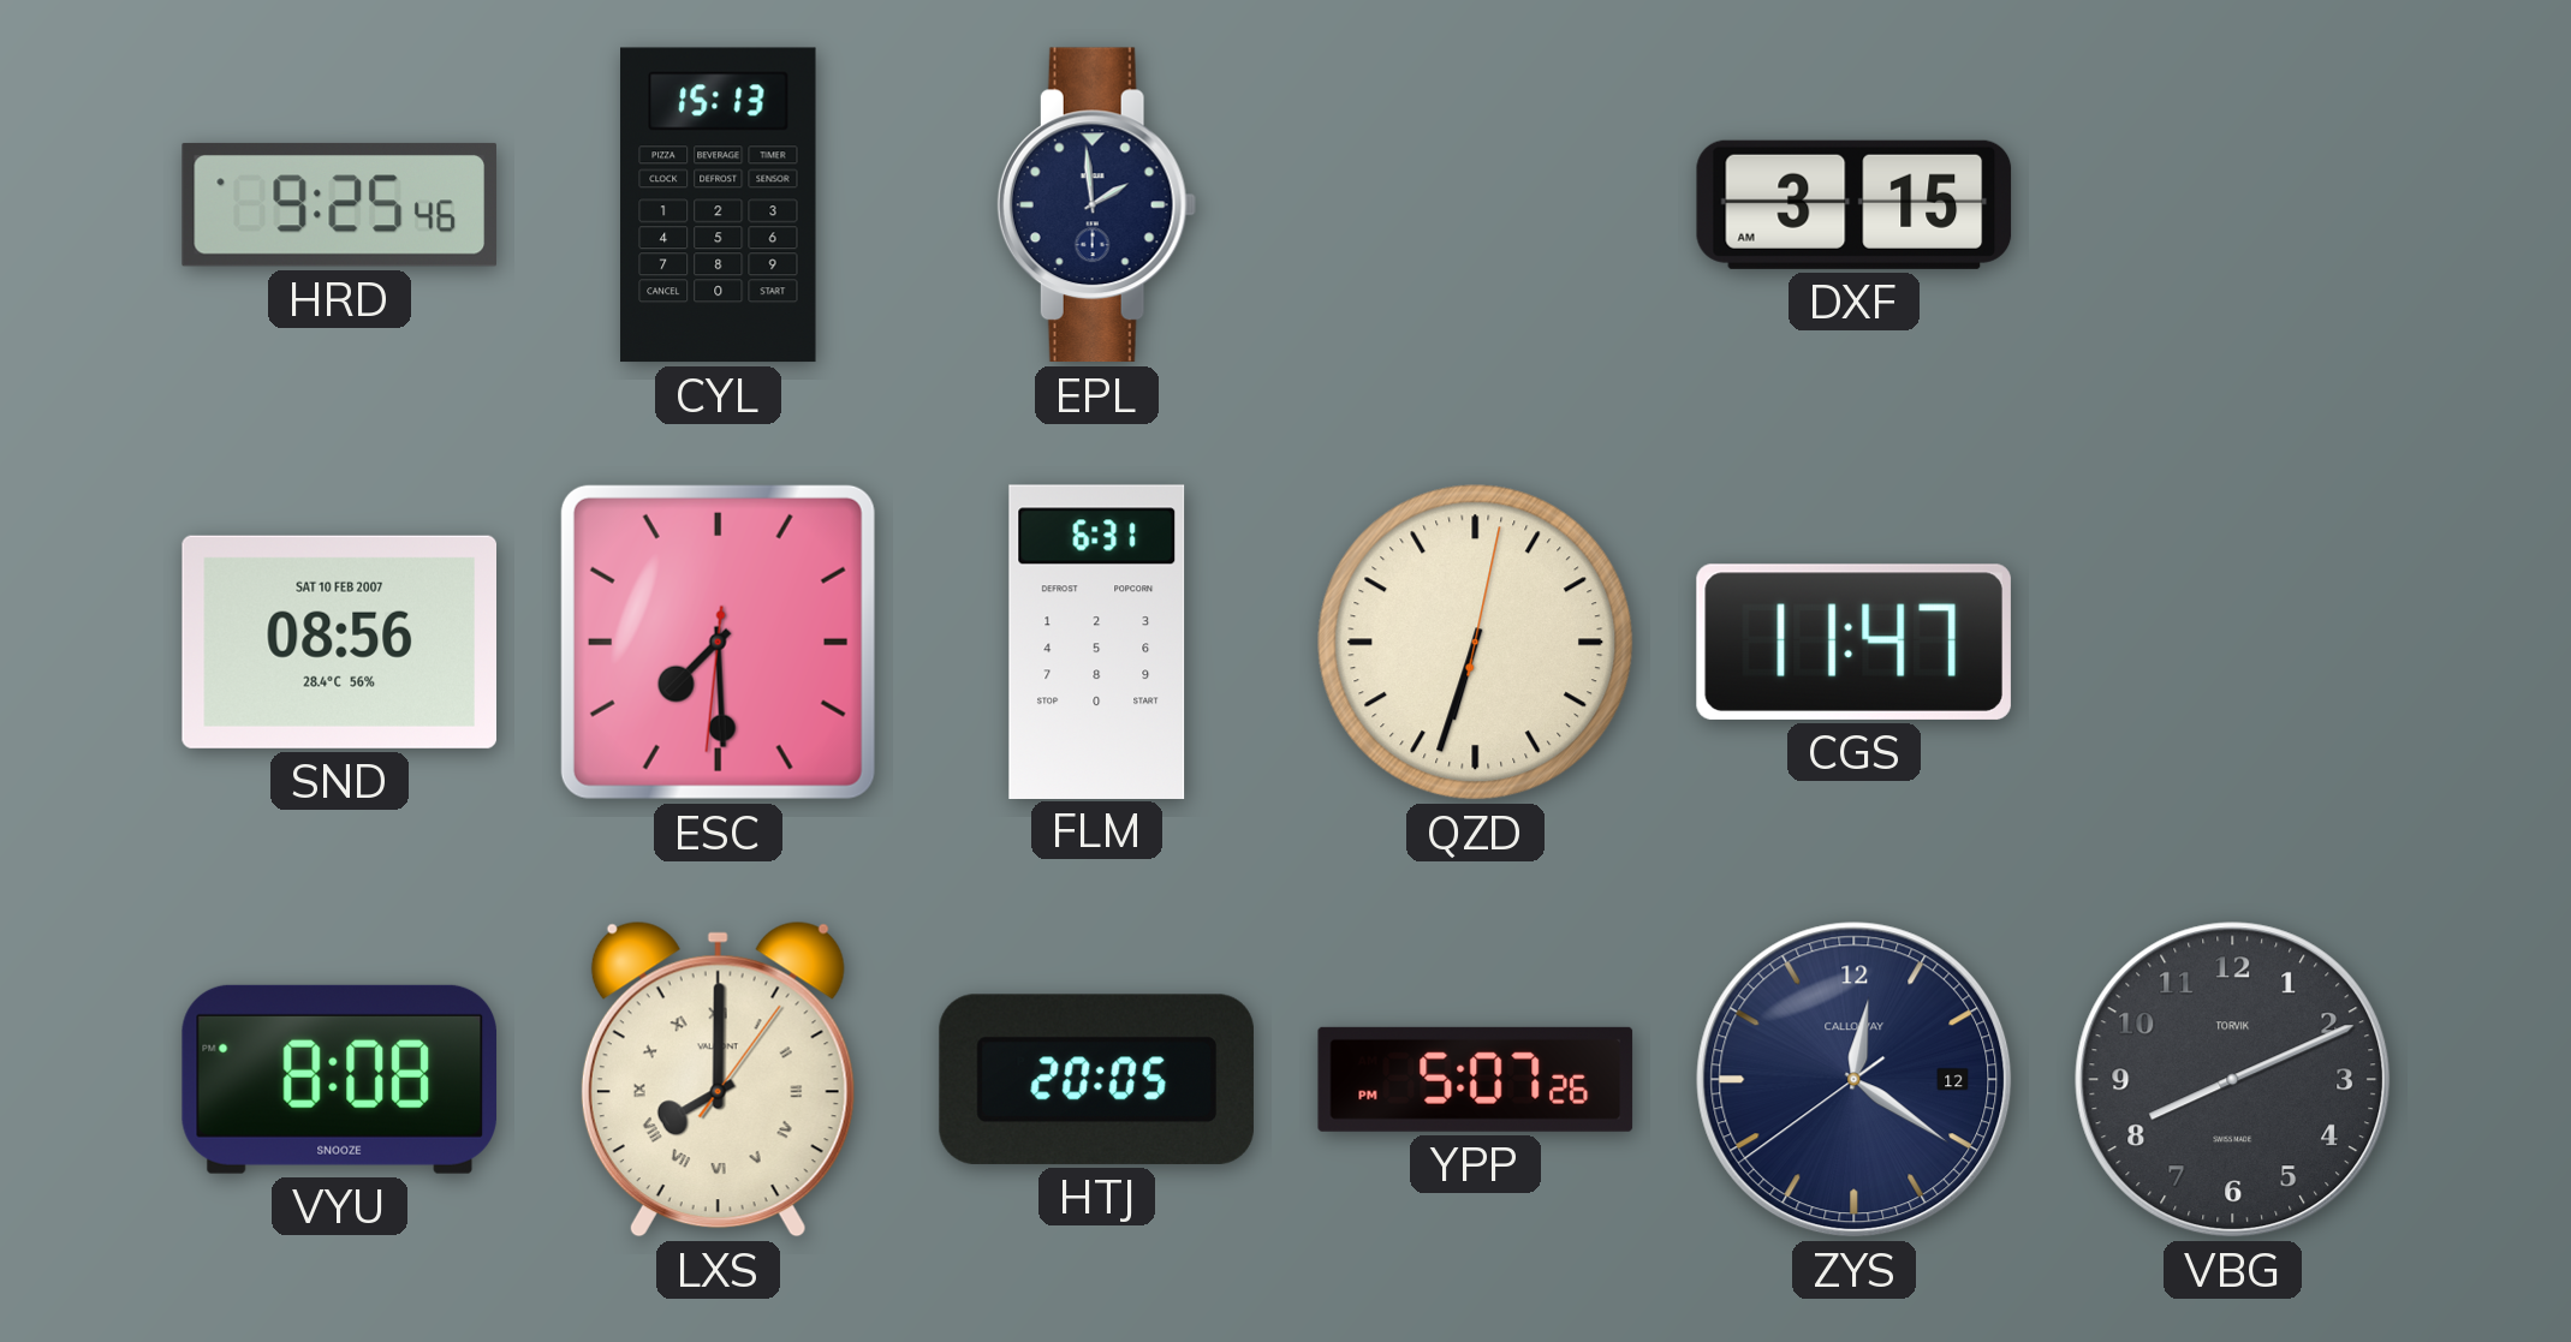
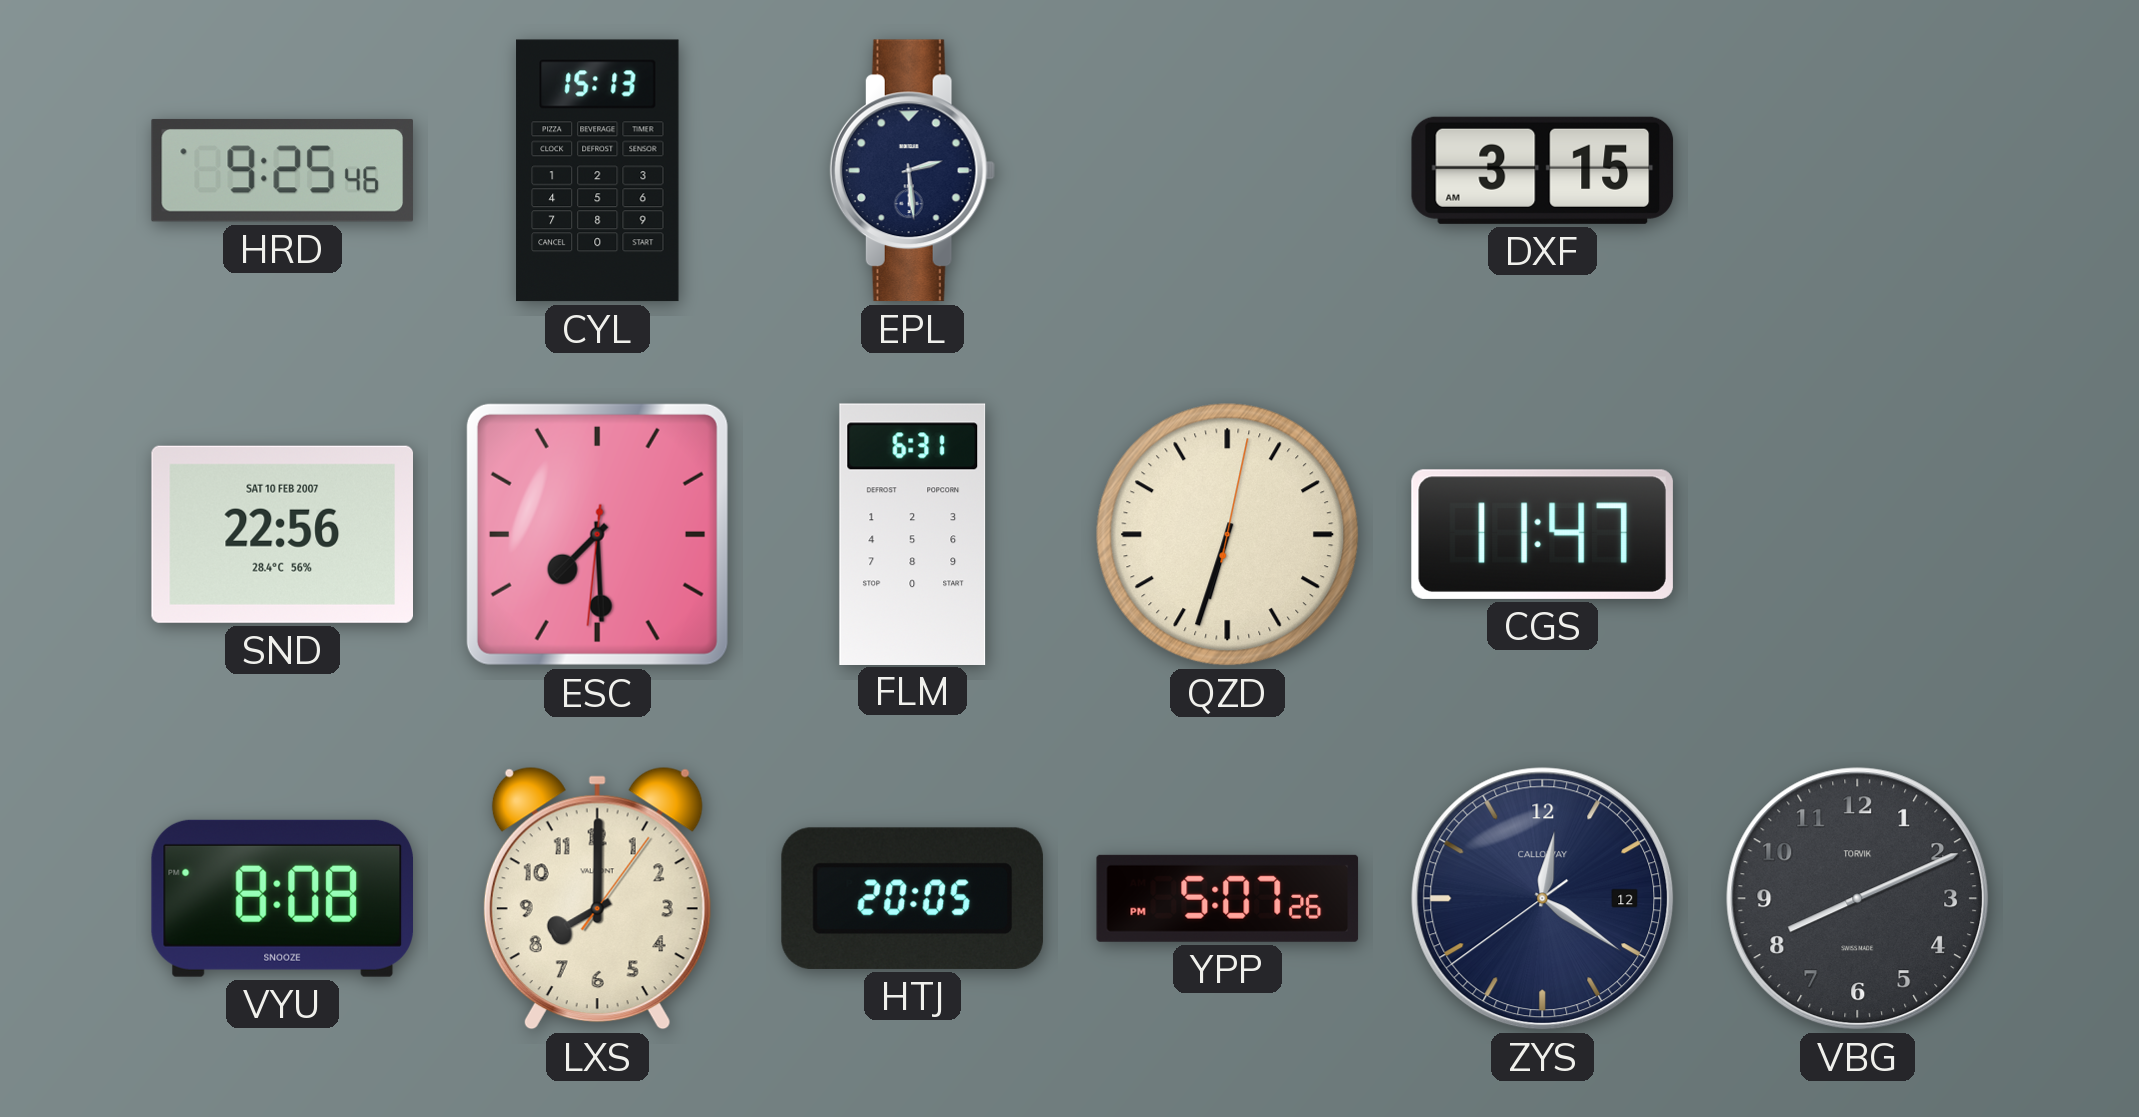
EPL: 1:59 -> 2:29 (912, 171)
SND: 08:56 -> 22:56 (282, 534)
LXS numerals: Roman -> Arabic (597, 898)
